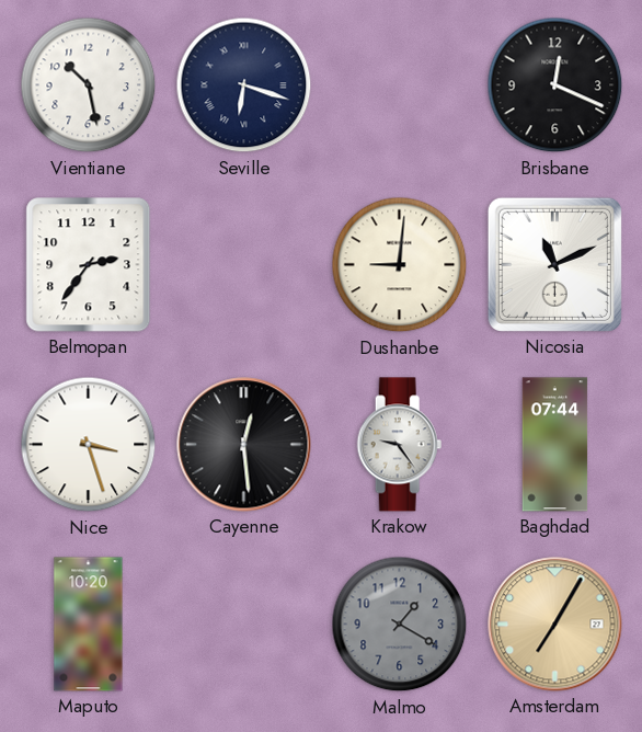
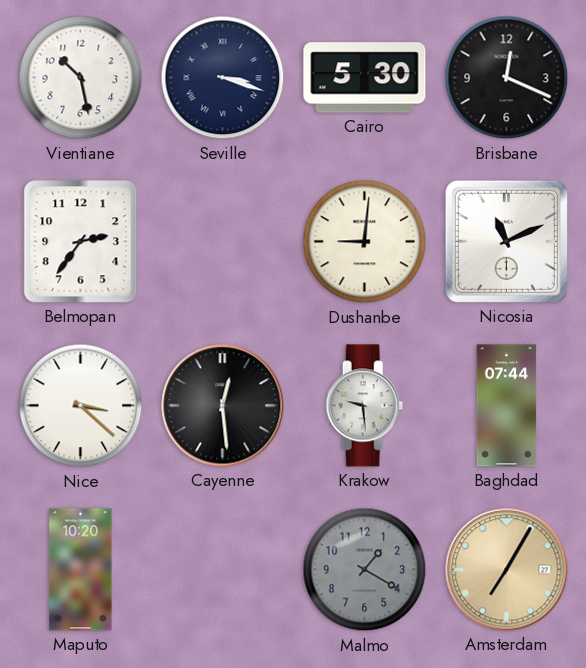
Seville: 6:18 -> 3:18 (223, 78)
Cairo: none -> 5:30 (365, 78)
Nice: 3:27 -> 3:22 (81, 406)
Krakow: 9:24 -> 9:29 (365, 406)
